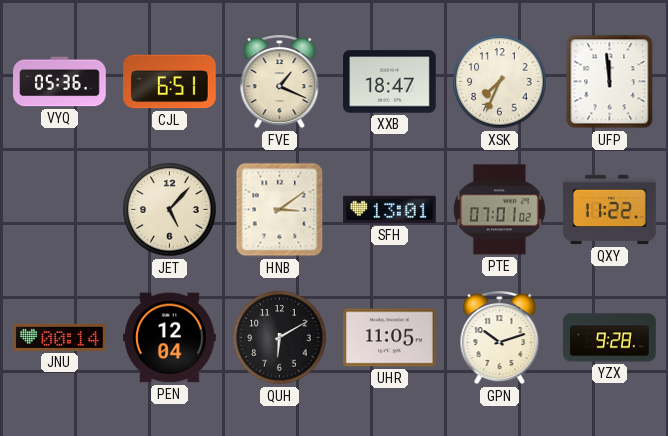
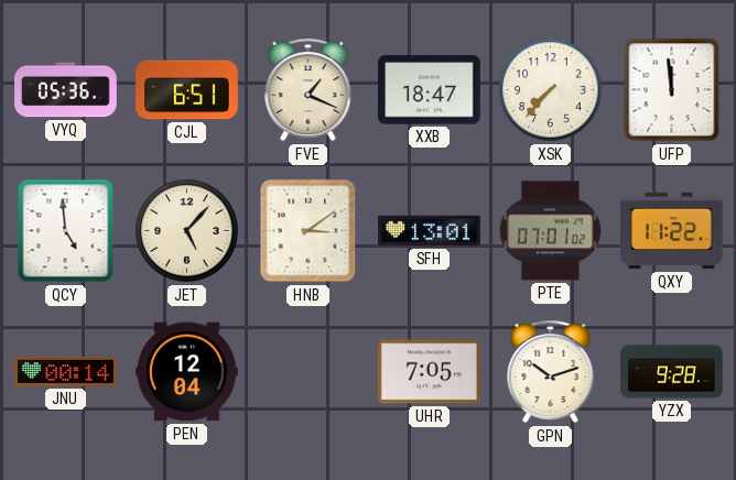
XSK: 7:34 -> 7:37 (551, 90)
QCY: none -> 4:59 (66, 231)
QUH: 6:10 -> none (280, 338)
UHR: 11:05 -> 7:05 (430, 372)
